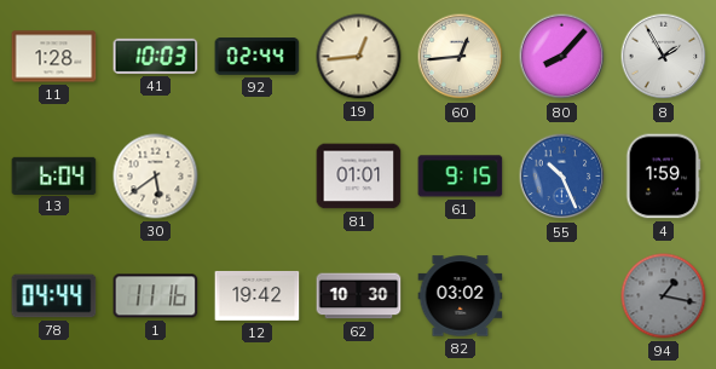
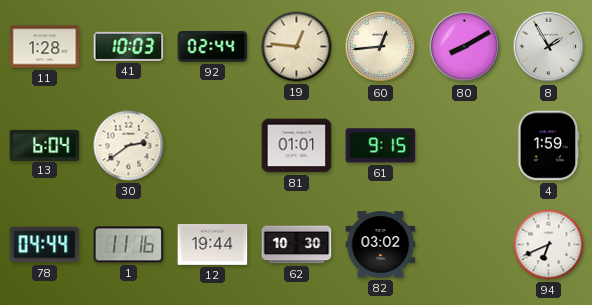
19: 12:44 -> 12:46 (297, 47)
80: 8:07 -> 8:10 (465, 47)
30: 5:39 -> 2:39 (129, 146)
55: 10:26 -> none (562, 177)
12: 19:42 -> 19:44 (213, 244)
94: 1:17 -> 6:41 (549, 245)
94 dial: grey -> white (549, 245)
